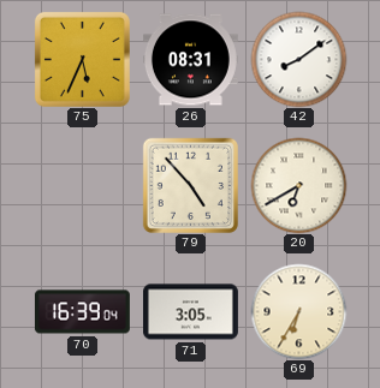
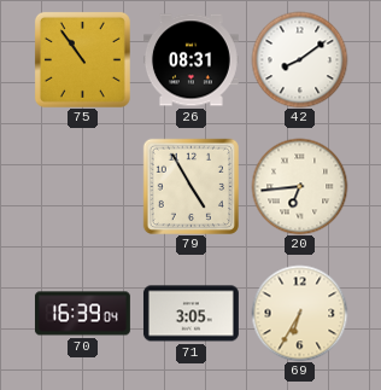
75: 5:34 -> 10:54 (82, 59)
79: 4:53 -> 4:55 (190, 186)
20: 6:40 -> 6:44 (299, 186)
